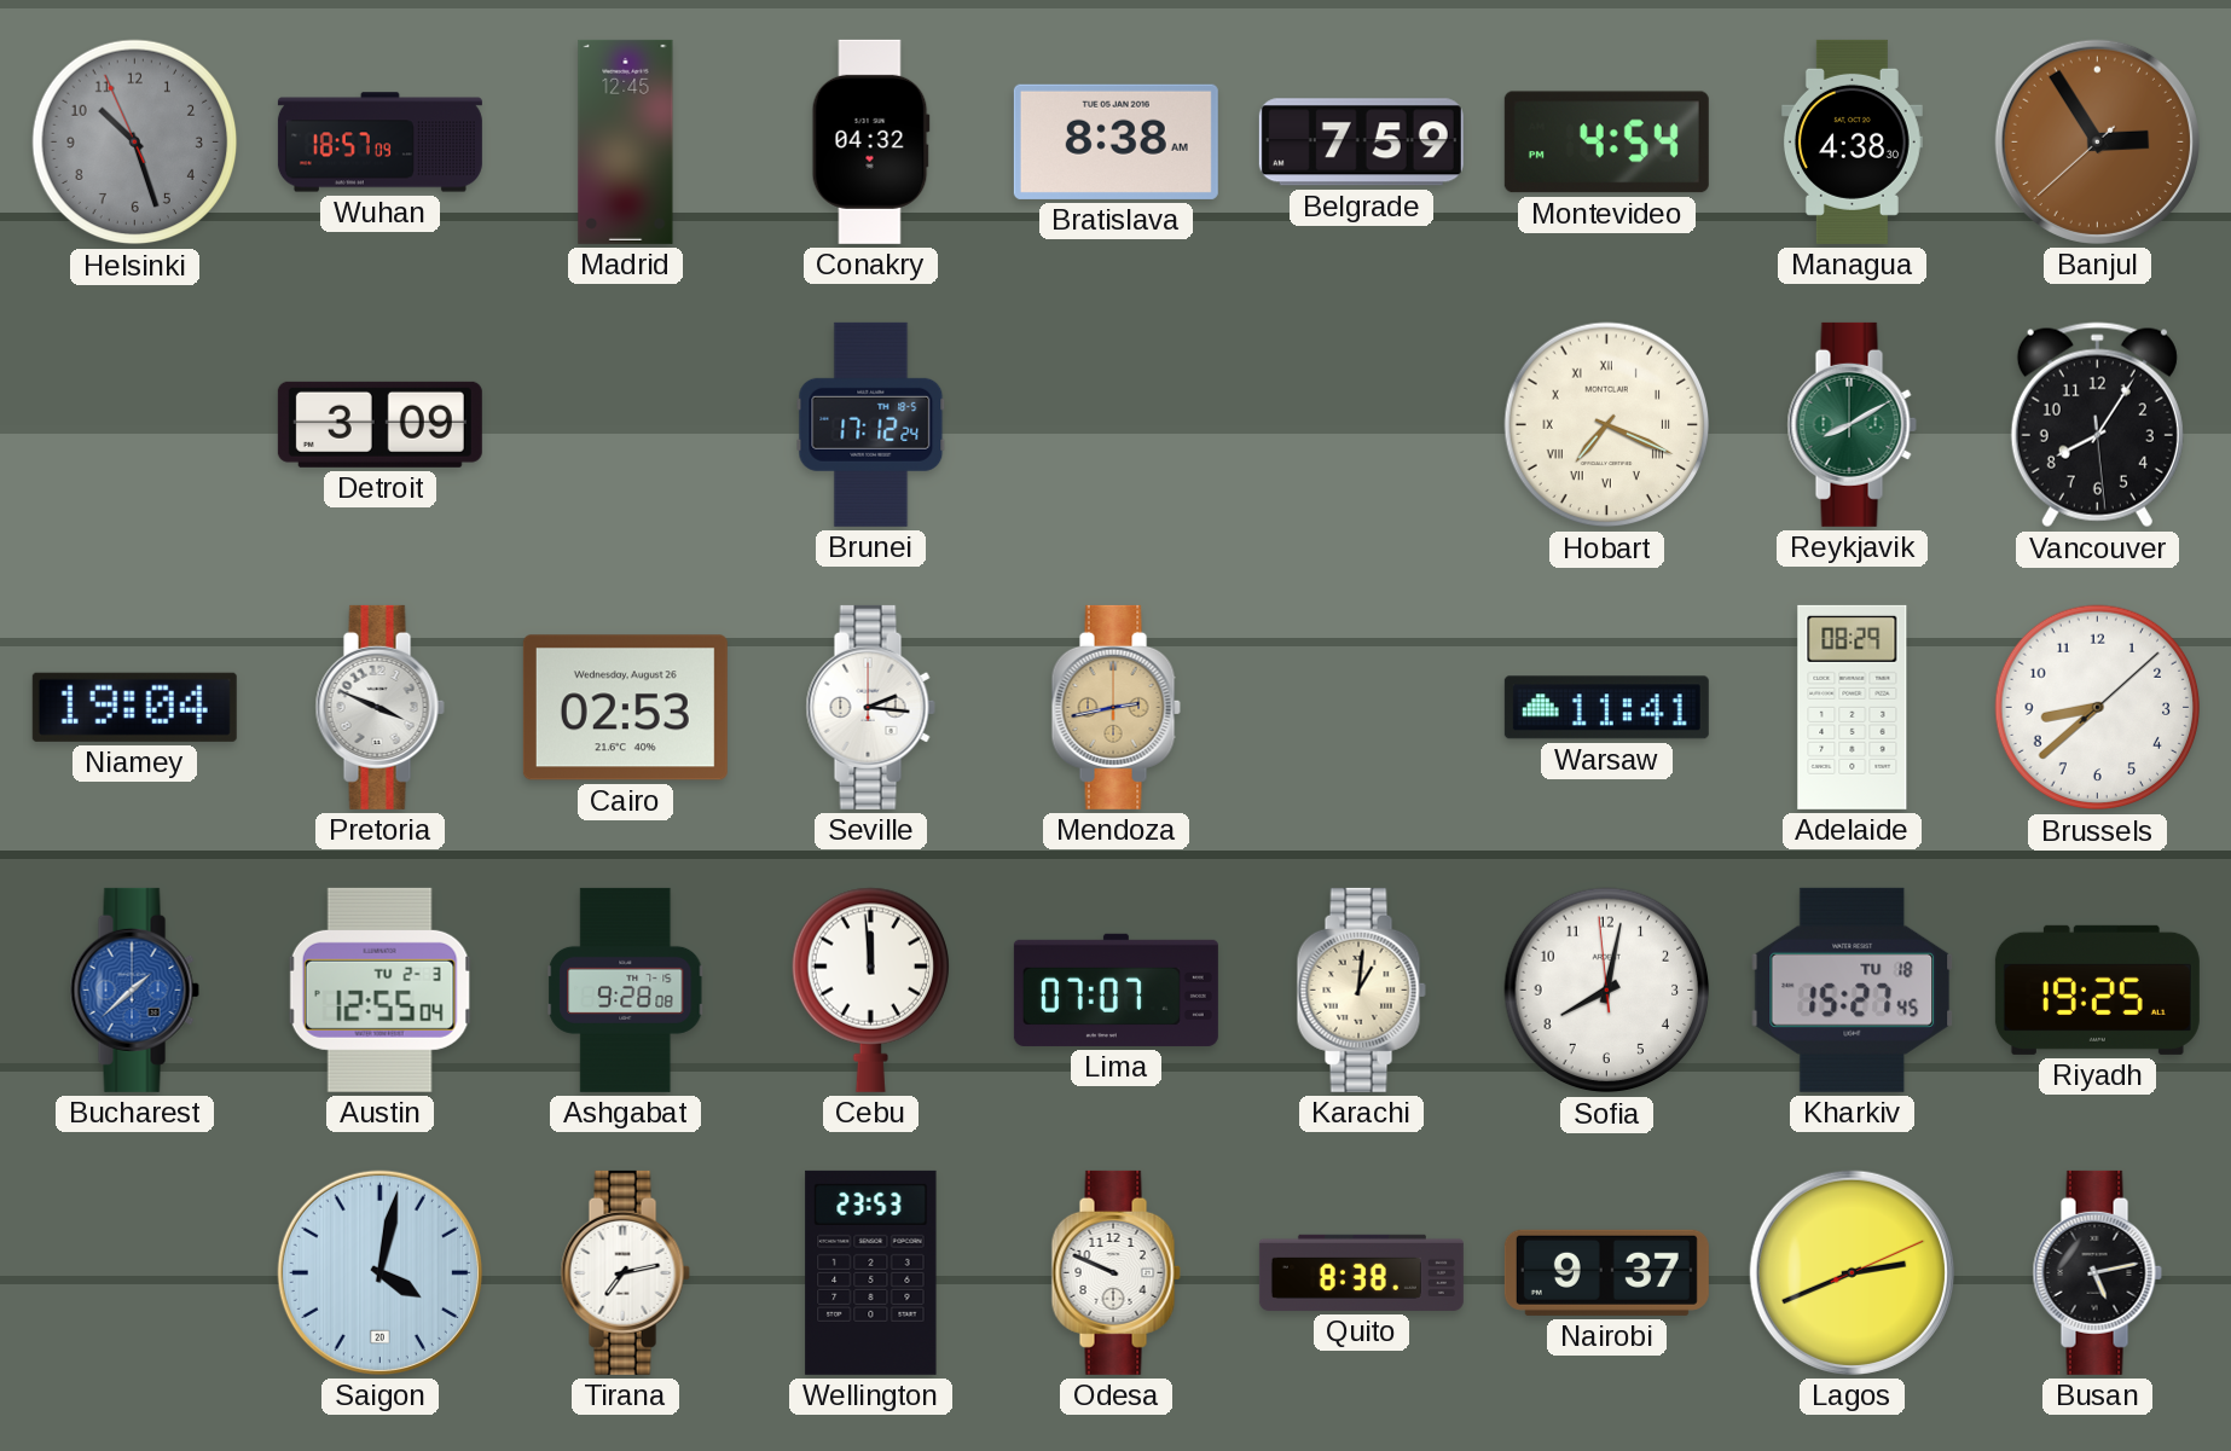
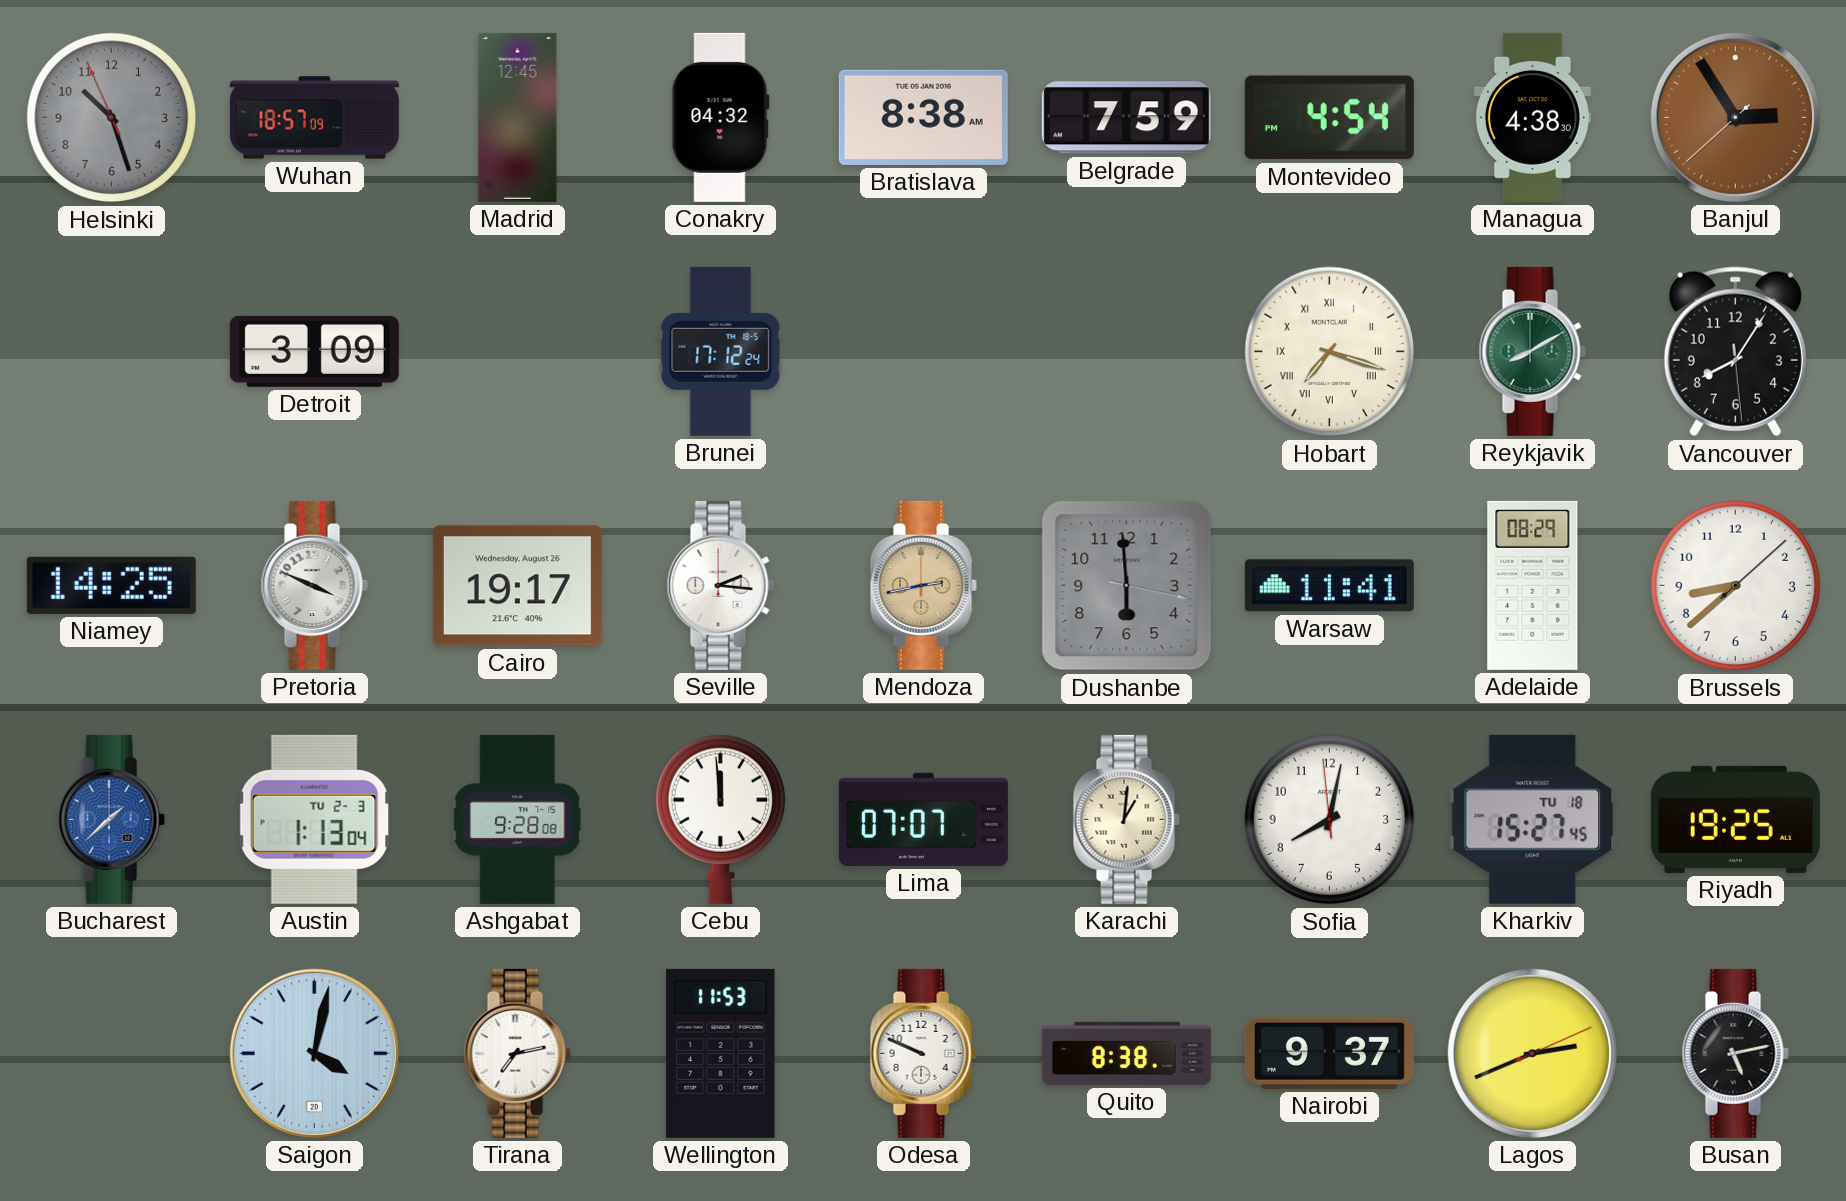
Hobart: 7:19 -> 7:18 (1330, 352)
Niamey: 19:04 -> 14:25 (111, 585)
Cairo: 02:53 -> 19:17 (517, 586)
Dushanbe: none -> 5:59 (1127, 586)
Austin: 12:55 -> 1:13 (314, 819)
Wellington: 23:53 -> 11:53 (721, 1053)
